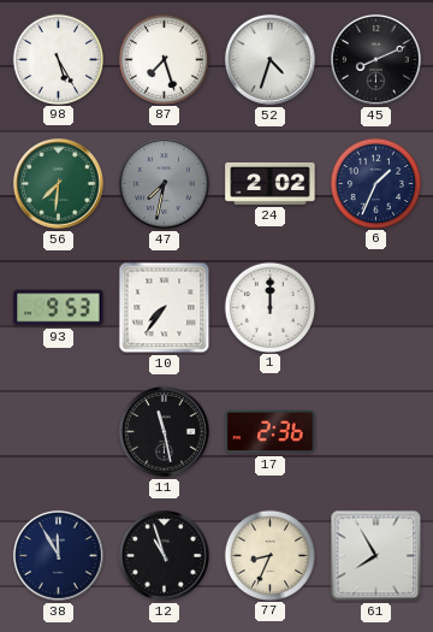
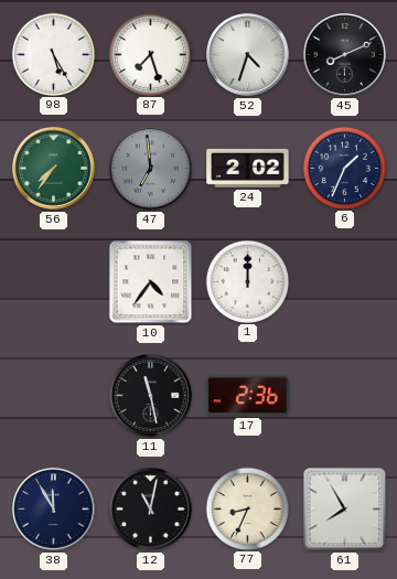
56: 7:31 -> 7:36 (54, 169)
47: 7:32 -> 6:59 (151, 169)
93: 9:53 -> none (59, 308)
10: 7:36 -> 4:36 (151, 282)
12: 10:57 -> 11:02 (151, 510)
